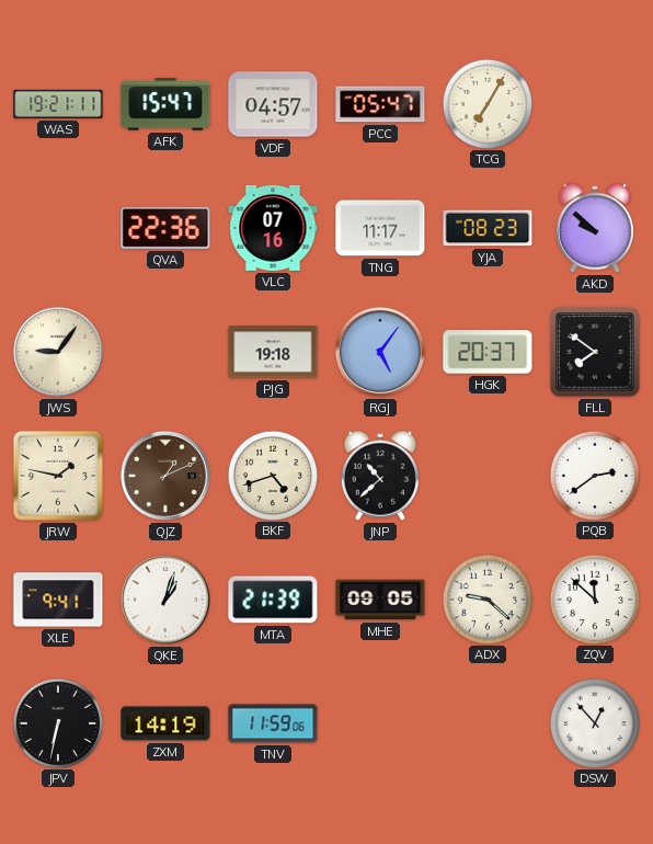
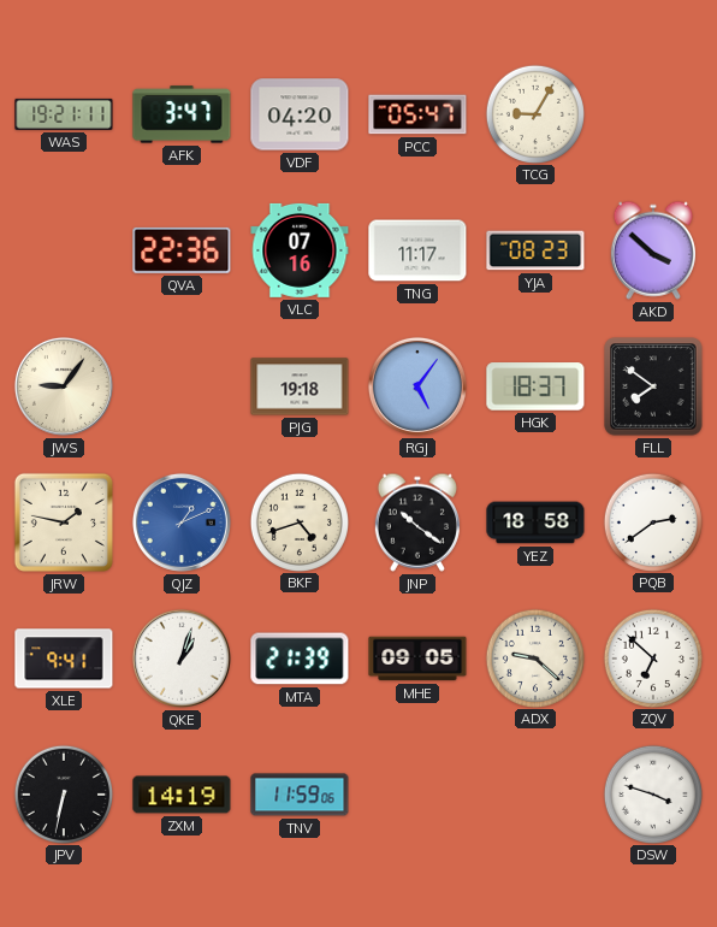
AFK: 15:47 -> 3:47 (182, 114)
VDF: 04:57 -> 04:20 (300, 114)
TCG: 7:05 -> 9:05 (534, 113)
AKD: 9:52 -> 3:52 (653, 250)
HGK: 20:37 -> 18:37 (535, 386)
QJZ dial: brown -> blue (182, 522)
JNP: 10:38 -> 10:21 (417, 522)
YEZ: none -> 18:58 (535, 522)
ZQV: 11:52 -> 6:52 (652, 657)
DSW: 12:53 -> 3:48 (652, 793)
